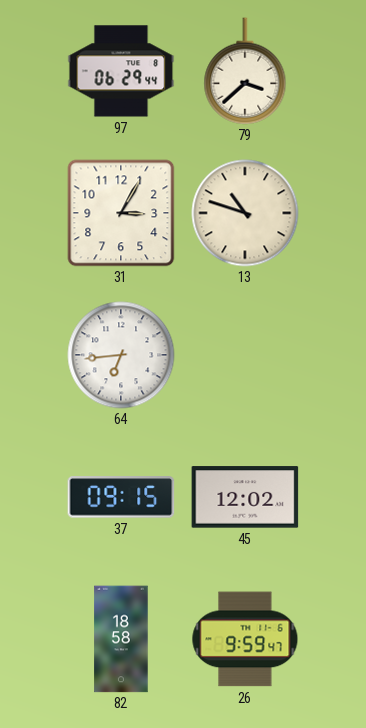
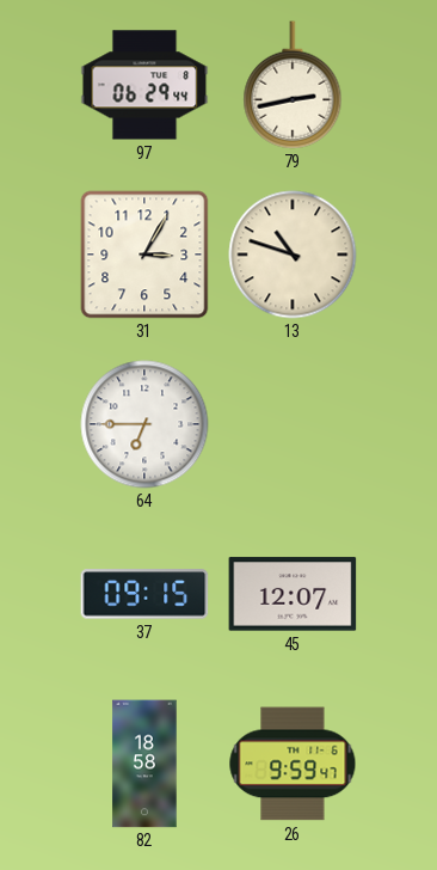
79: 3:38 -> 2:43 (293, 85)
64: 6:44 -> 6:45 (144, 424)
45: 12:02 -> 12:07 (293, 594)
